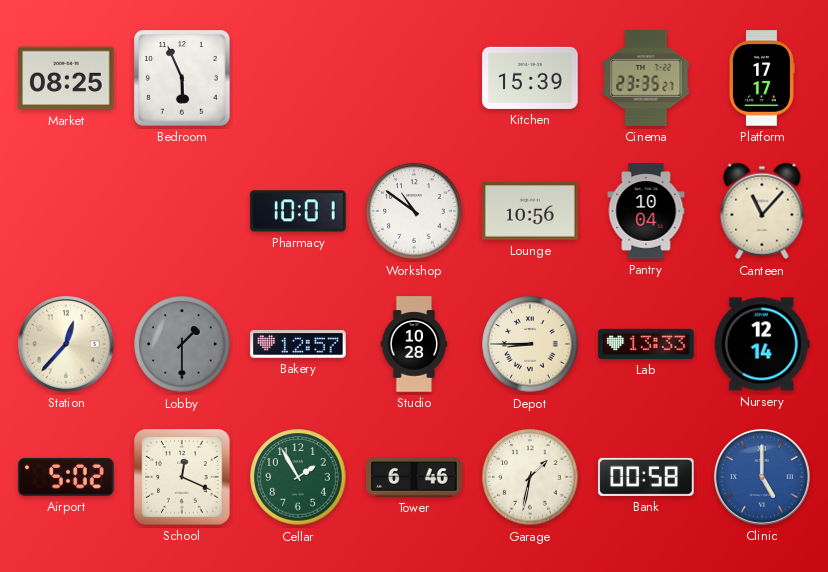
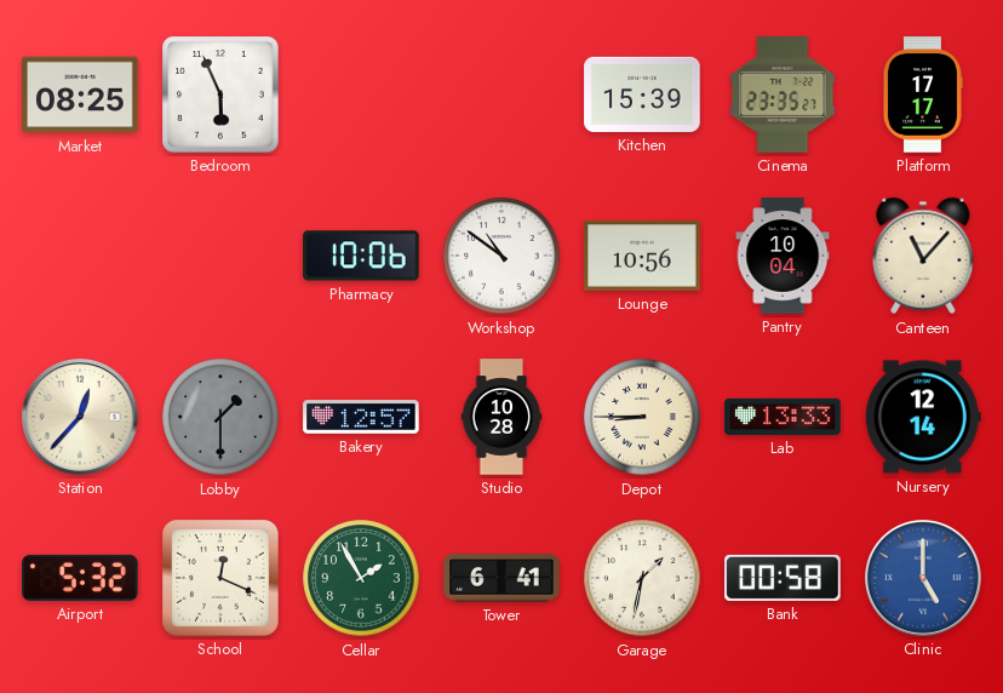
Pharmacy: 10:01 -> 10:06 (361, 256)
Airport: 5:02 -> 5:32 (80, 578)
Tower: 6:46 -> 6:41 (501, 578)
